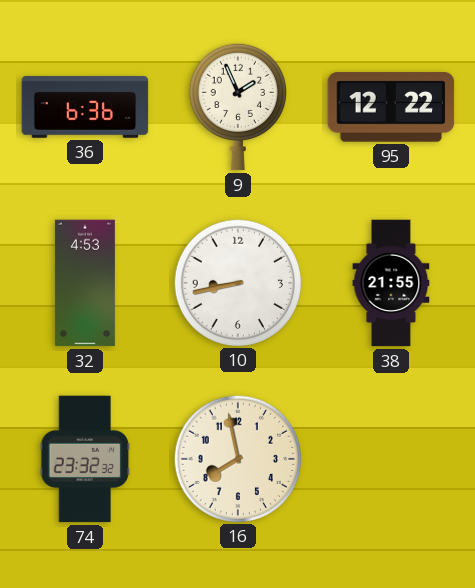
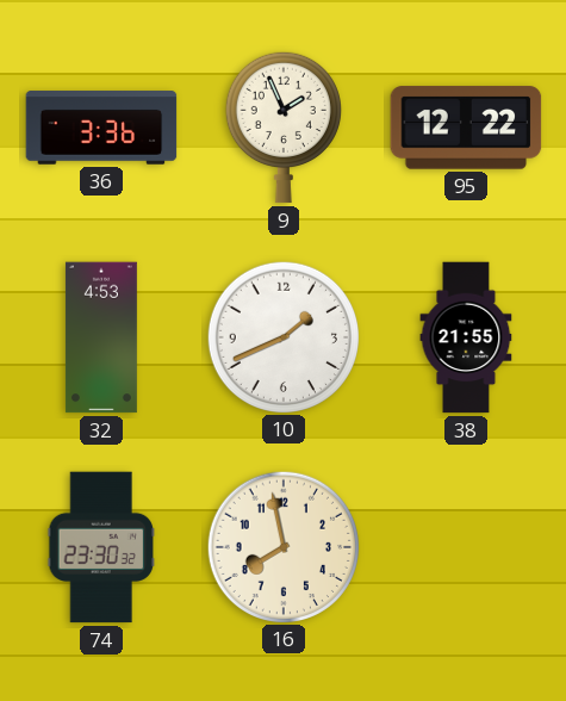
36: 6:36 -> 3:36 (101, 128)
10: 8:43 -> 1:41 (282, 336)
74: 23:32 -> 23:30 (100, 547)
